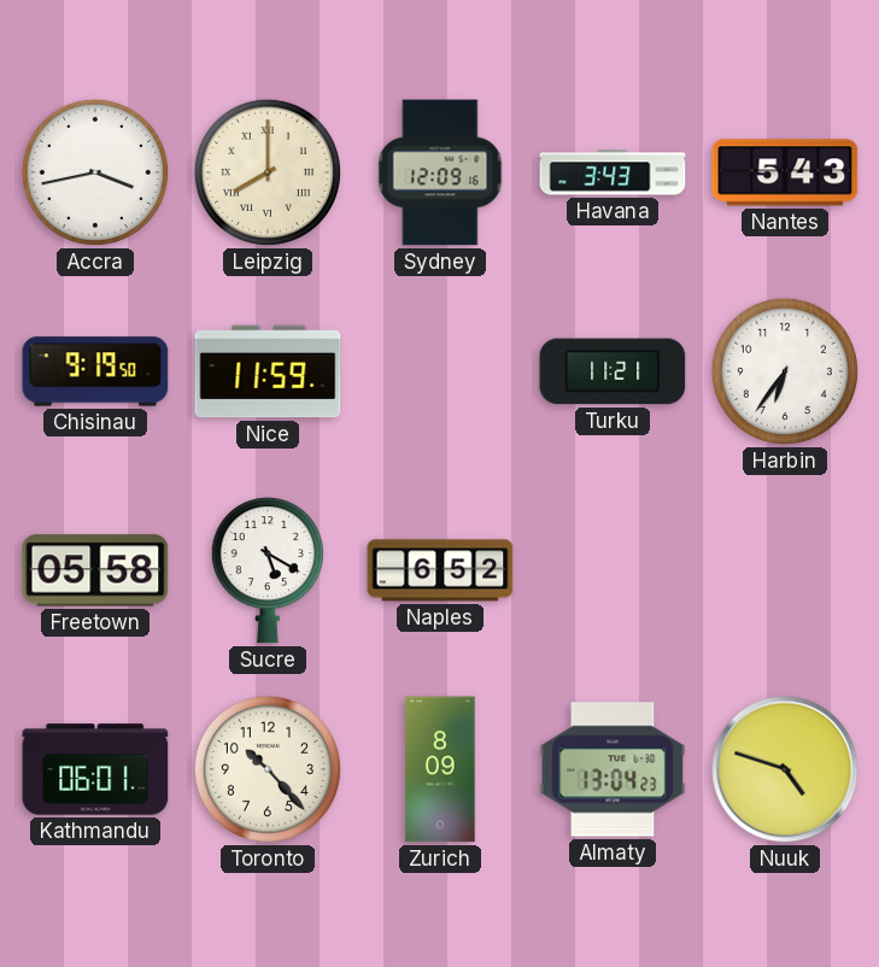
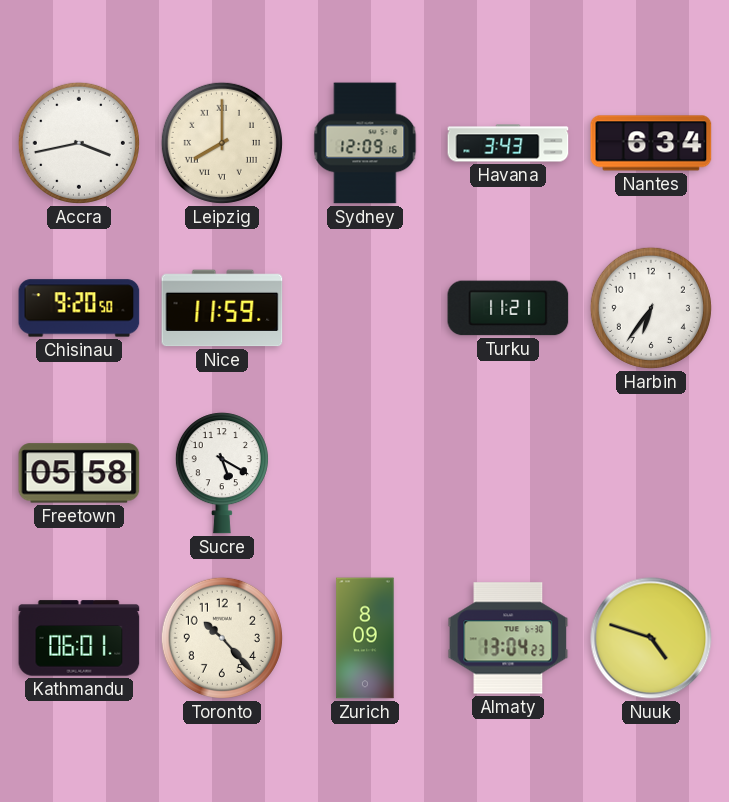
Nantes: 5:43 -> 6:34 (651, 143)
Chisinau: 9:19 -> 9:20 (79, 308)
Naples: 6:52 -> none (440, 570)
